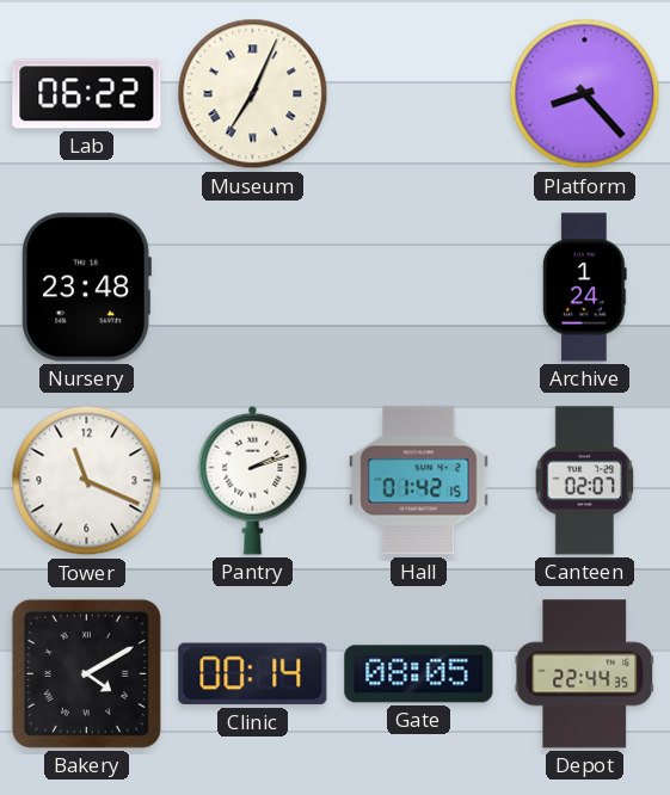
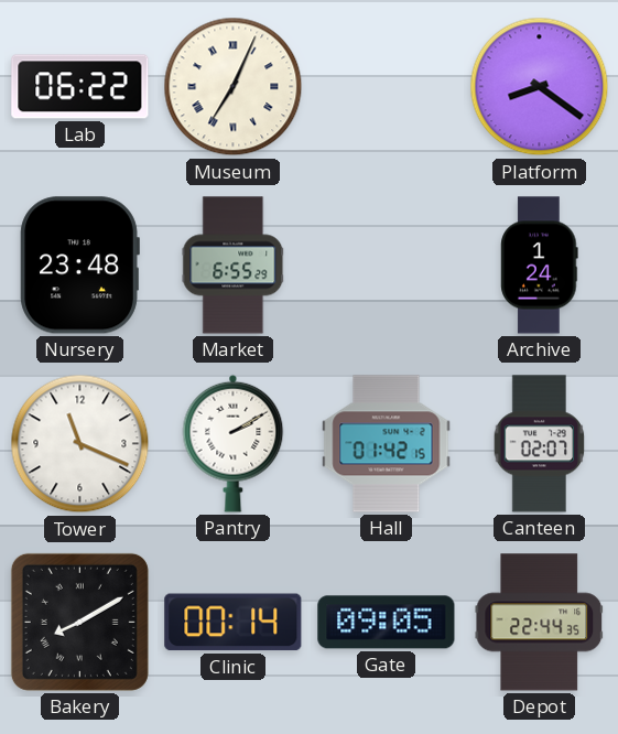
Platform: 8:23 -> 8:21 (540, 87)
Market: none -> 6:55 (234, 266)
Pantry: 2:12 -> 2:10 (234, 443)
Bakery: 4:10 -> 8:10 (79, 622)
Gate: 08:05 -> 09:05 (387, 623)
